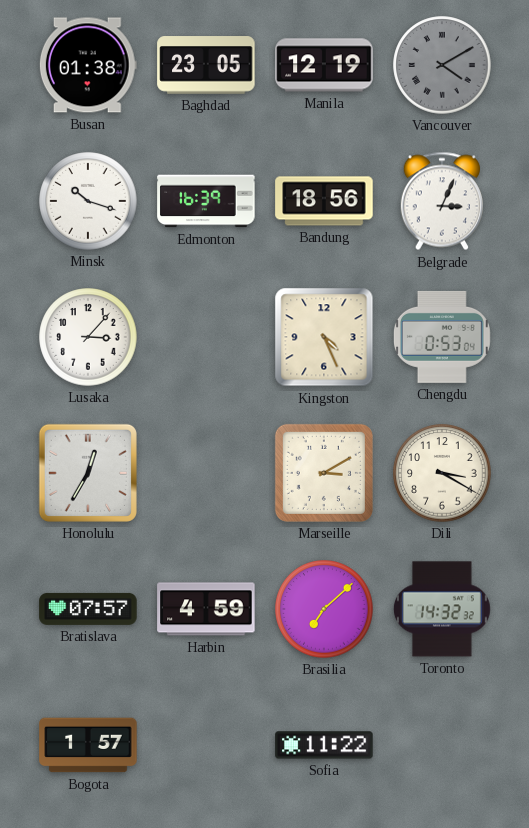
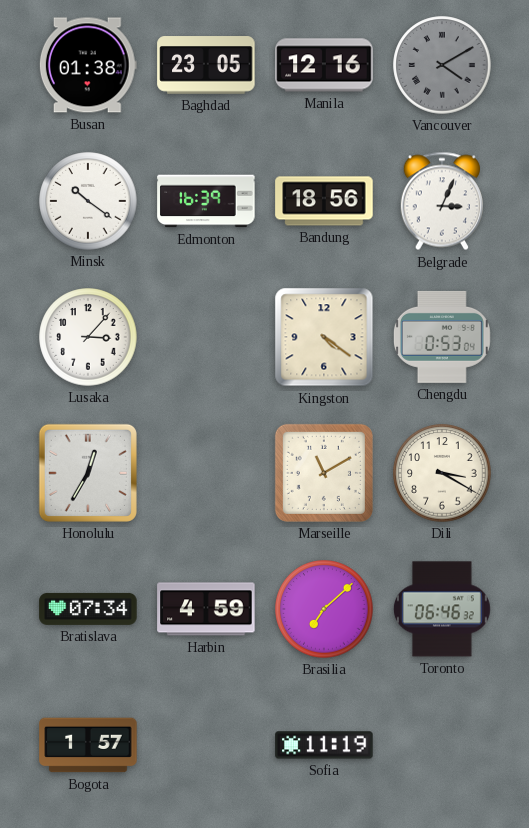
Manila: 12:19 -> 12:16 (324, 65)
Minsk: 10:18 -> 10:21 (88, 201)
Kingston: 4:26 -> 4:21 (324, 337)
Marseille: 3:10 -> 11:10 (324, 473)
Bratislava: 07:57 -> 07:34 (88, 609)
Toronto: 14:32 -> 06:46 (442, 609)
Sofia: 11:22 -> 11:19 (324, 745)
